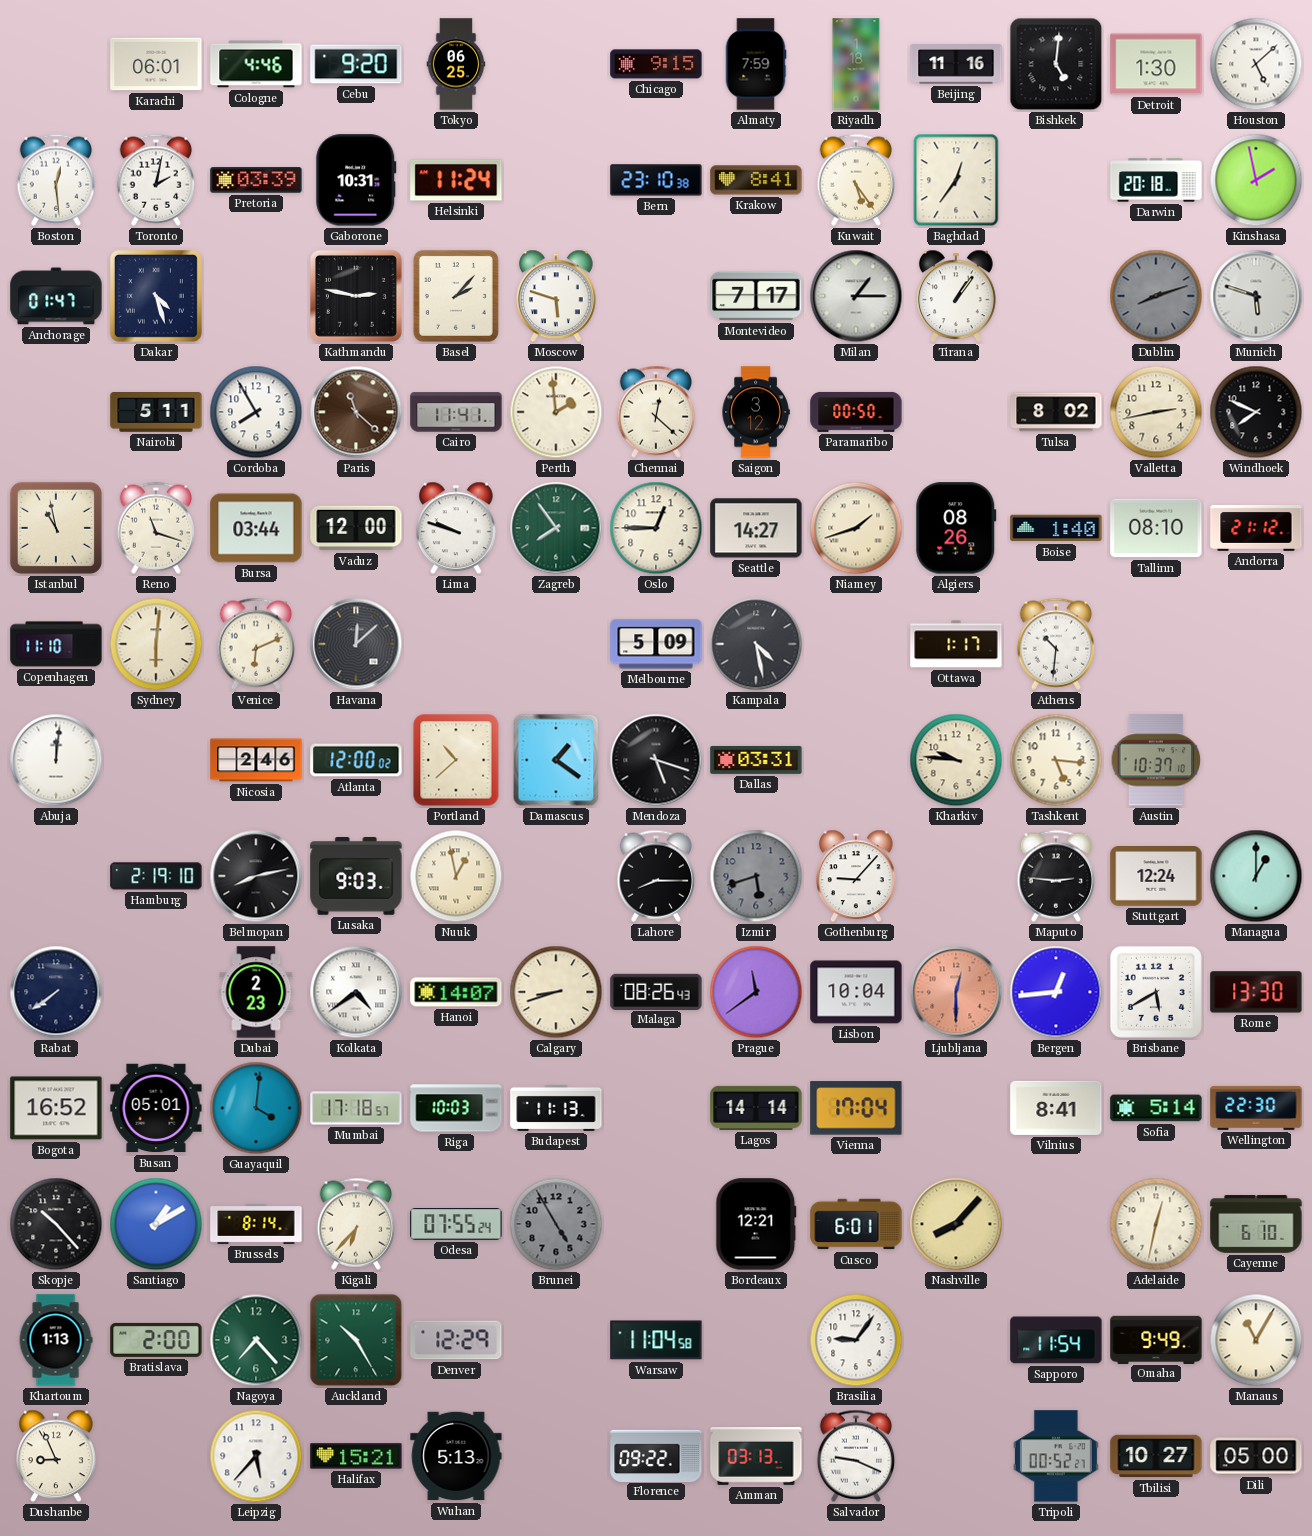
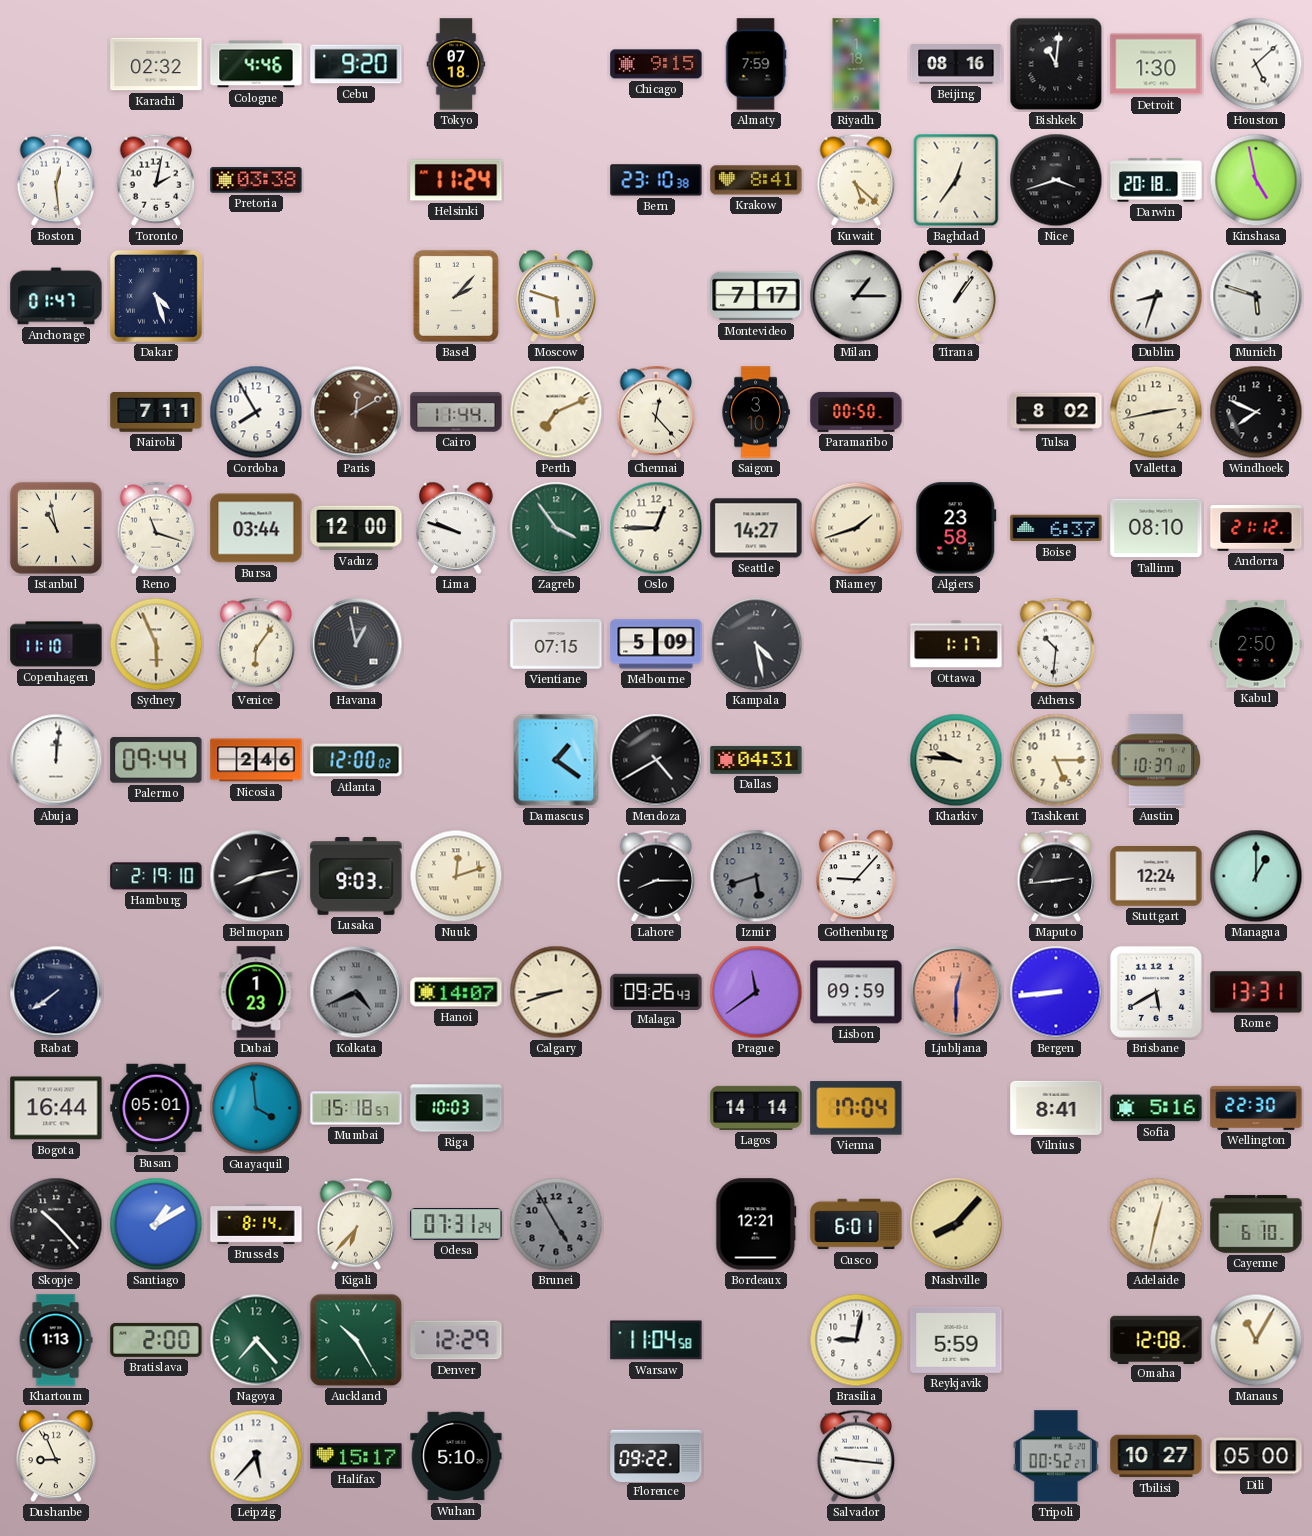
Karachi: 06:01 -> 02:32 (156, 64)
Tokyo: 06:25 -> 07:18 (456, 64)
Beijing: 11:16 -> 08:16 (956, 64)
Bishkek: 5:01 -> 11:01 (1056, 64)
Pretoria: 03:39 -> 03:38 (256, 180)
Gaborone: 10:31 -> none (356, 180)
Kuwait: 5:24 -> 5:22 (856, 180)
Nice: none -> 3:42 (1056, 180)
Kinshasa: 1:58 -> 4:58 (1256, 180)
Kathmandu: 2:47 -> none (356, 296)
Dublin: 8:12 -> 8:33 (1156, 296)
Dublin dial: grey -> white (1156, 296)
Nairobi: 5:11 -> 7:11 (156, 412)
Paris: 11:22 -> 12:10 (356, 412)
Cairo: 11:41 -> 11:44 (456, 412)
Perth: 1:59 -> 7:11 (556, 412)
Chennai: 12:22 -> 12:23 (656, 412)
Saigon: 3:12 -> 3:10 (756, 412)
Zagreb: 7:54 -> 3:54 (556, 528)
Algiers: 08:26 -> 23:58 (956, 528)
Boise: 1:40 -> 6:37 (1056, 528)
Sydney: 6:01 -> 5:56 (156, 644)
Venice: 6:11 -> 6:06 (256, 644)
Havana: 12:08 -> 12:58 (356, 644)
Vientiane: none -> 07:15 (556, 644)
Kabul: none -> 2:50 (1256, 644)
Palermo: none -> 09:44 (156, 761)
Portland: 10:38 -> none (456, 760)
Mendoza: 5:18 -> 4:40 (656, 760)
Dallas: 03:31 -> 04:31 (756, 760)
Tashkent: 5:16 -> 5:15 (1056, 760)
Nuuk: 12:58 -> 12:12 (456, 876)
Maputo: 2:46 -> 2:44 (1056, 876)
Dubai: 2:23 -> 1:23 (256, 992)
Kolkata: 4:39 -> 4:41 (356, 992)
Kolkata dial: white -> grey (356, 992)
Malaga: 08:26 -> 09:26 (656, 991)
Lisbon: 10:04 -> 09:59 (856, 992)
Bergen: 12:44 -> 8:44 (1056, 992)
Rome: 13:30 -> 13:31 (1256, 992)
Bogota: 16:52 -> 16:44 (56, 1108)
Guayaquil: 4:01 -> 3:59 (256, 1108)
Mumbai: 17:18 -> 15:18 (356, 1108)
Budapest: 11:13 -> none (556, 1108)
Sofia: 5:14 -> 5:16 (1156, 1108)
Odesa: 07:55 -> 07:31 (456, 1224)
Brasilia: 9:06 -> 9:02 (856, 1340)
Reykjavik: none -> 5:59 (956, 1340)
Sapporo: 11:54 -> none (1056, 1340)
Omaha: 9:49 -> 12:08 (1156, 1339)
Halifax: 15:21 -> 15:17 (356, 1456)
Wuhan: 5:13 -> 5:10 (456, 1456)
Amman: 03:13 -> none (756, 1457)
Salvador: 9:19 -> 9:16 (856, 1456)
